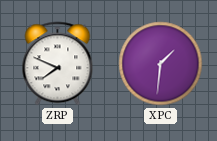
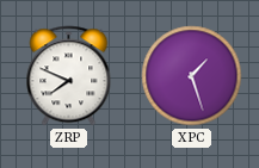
XPC: 1:31 -> 1:27 (192, 76)
